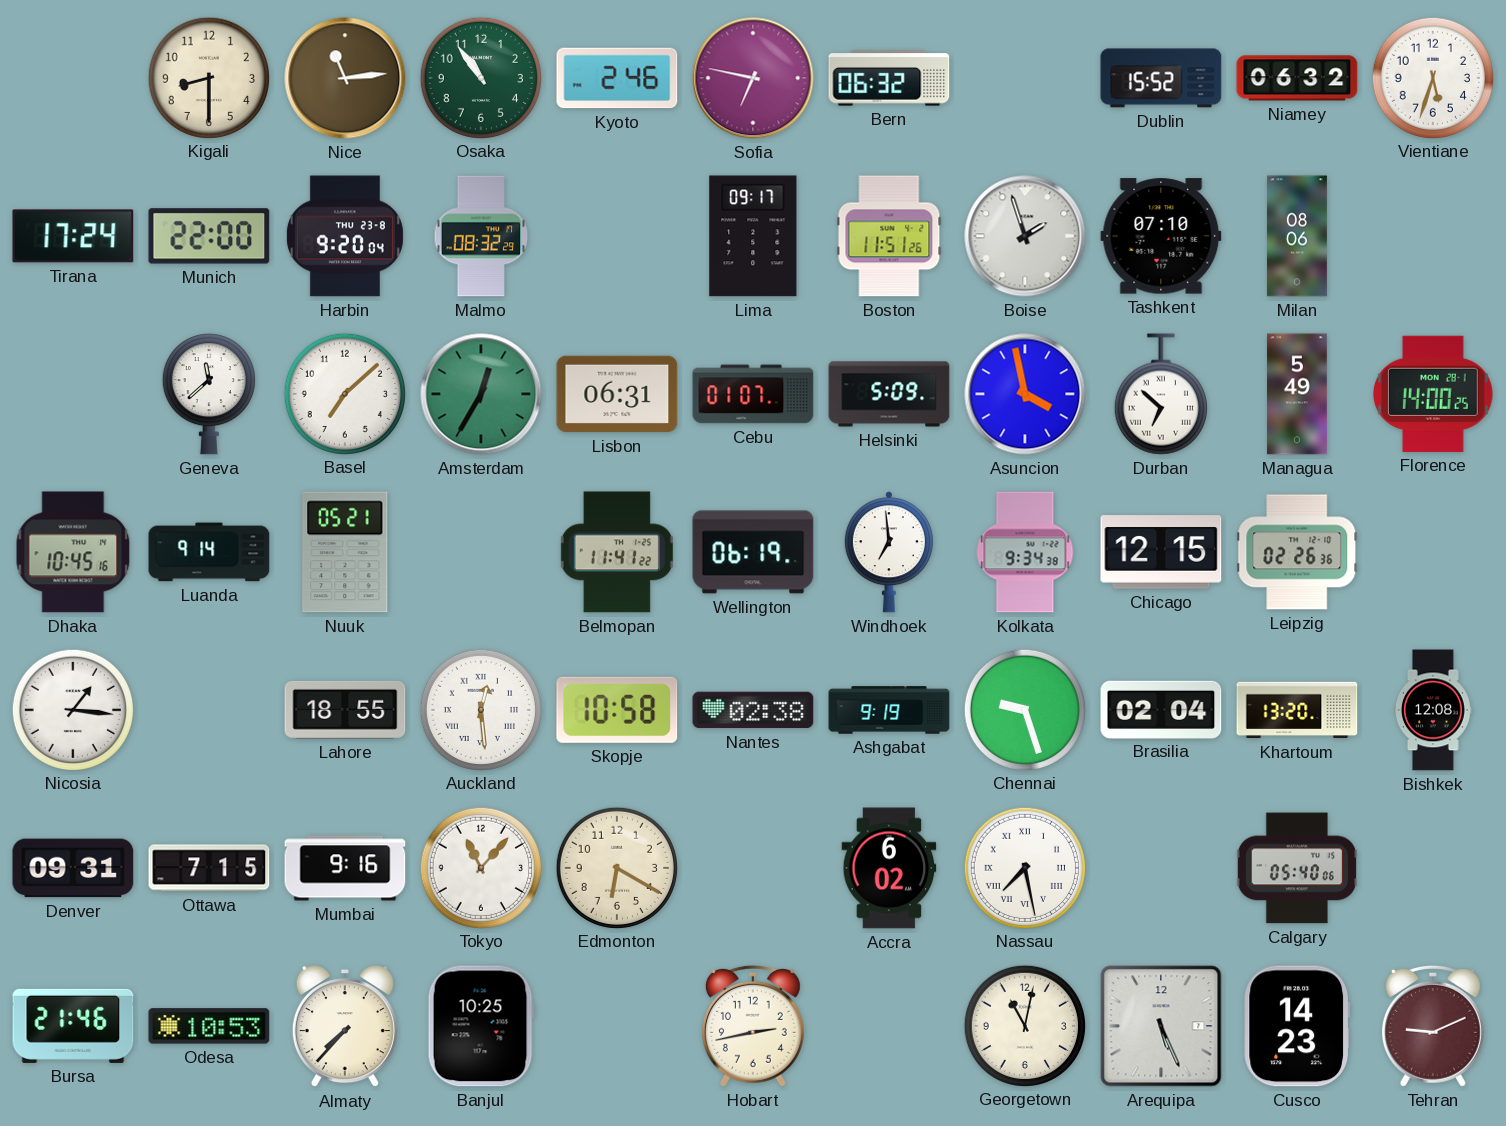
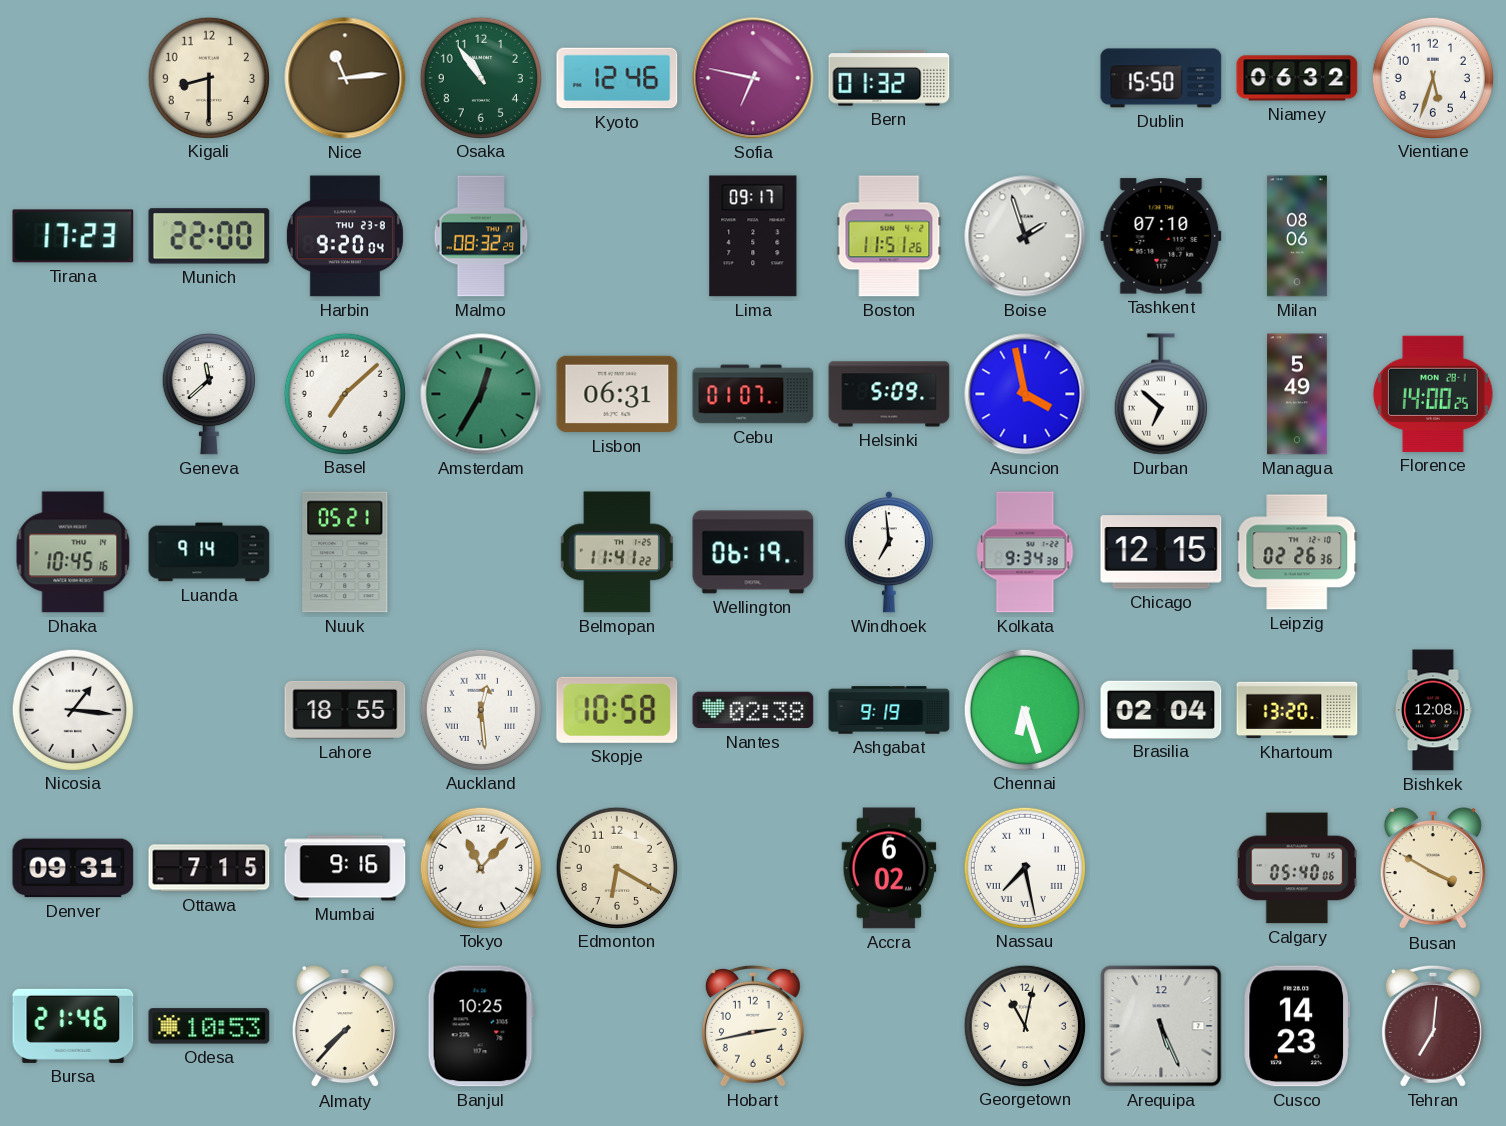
Kyoto: 2:46 -> 12:46 (617, 78)
Bern: 06:32 -> 01:32 (889, 78)
Dublin: 15:52 -> 15:50 (1161, 78)
Tirana: 17:24 -> 17:23 (73, 236)
Chennai: 9:27 -> 6:27 (1024, 709)
Busan: none -> 3:50 (1433, 869)
Tehran: 9:11 -> 7:01 (1433, 1026)
